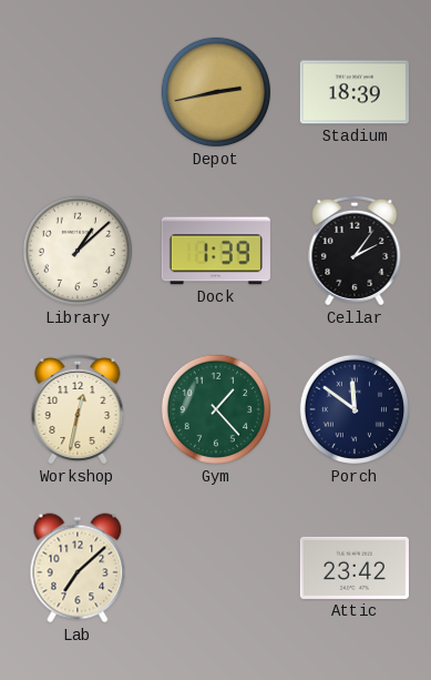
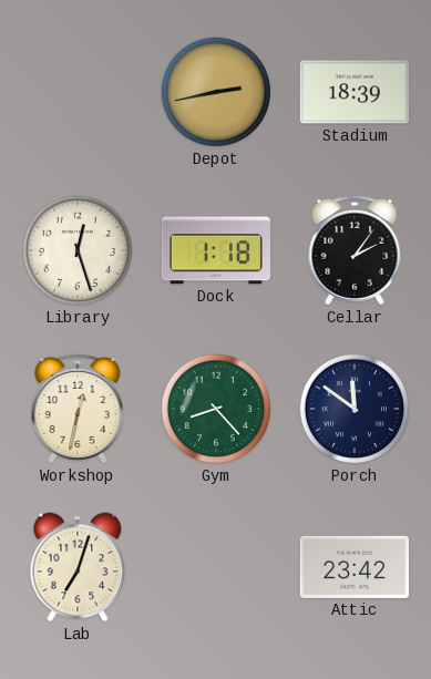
Library: 1:08 -> 12:27 (78, 250)
Dock: 1:39 -> 1:18 (216, 250)
Gym: 1:23 -> 8:23 (216, 409)
Lab: 7:08 -> 7:03 (78, 567)
